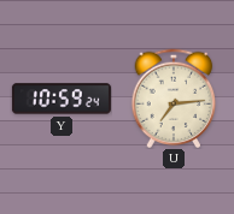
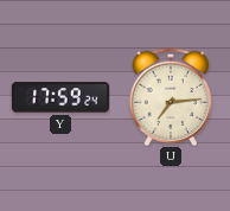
Y: 10:59 -> 17:59 (60, 97)
